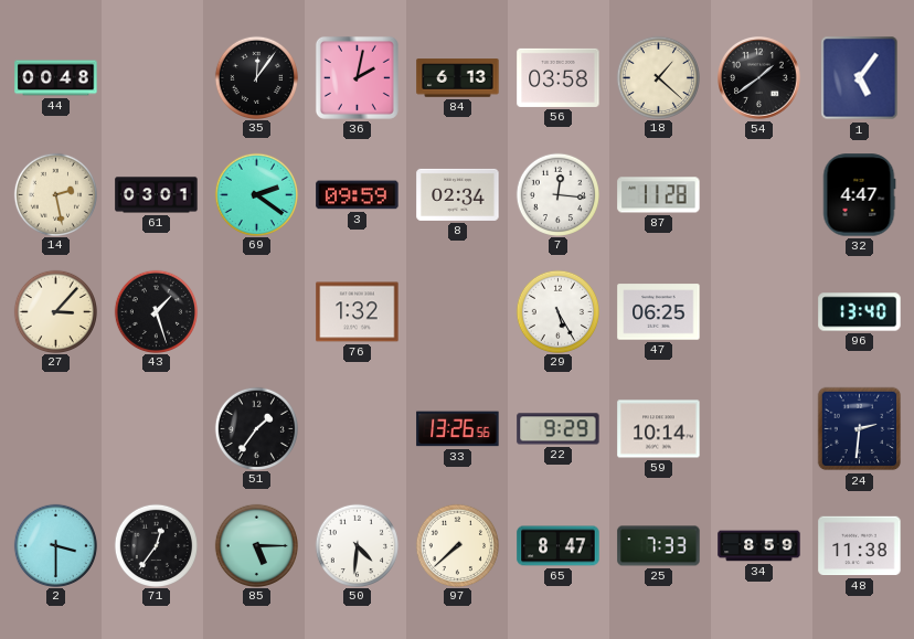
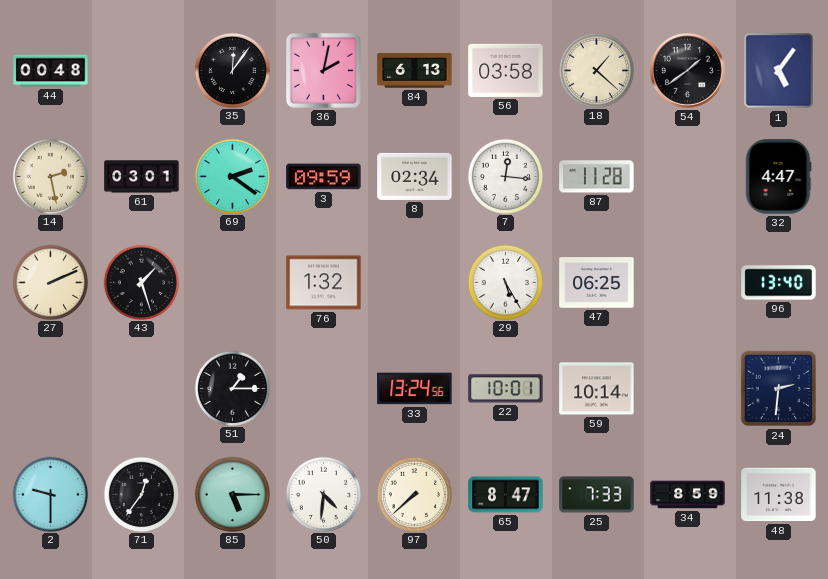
27: 3:07 -> 2:11 (50, 282)
51: 1:36 -> 1:15 (232, 388)
33: 13:26 -> 13:24 (415, 389)
22: 9:29 -> 10:01 (506, 389)
2: 3:30 -> 9:30 (50, 494)
